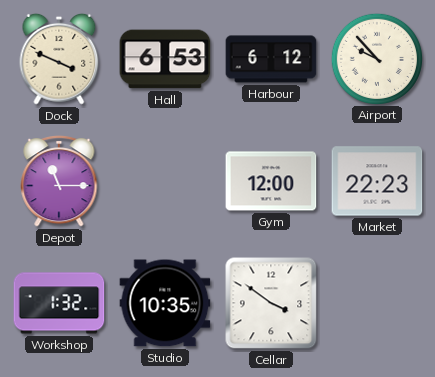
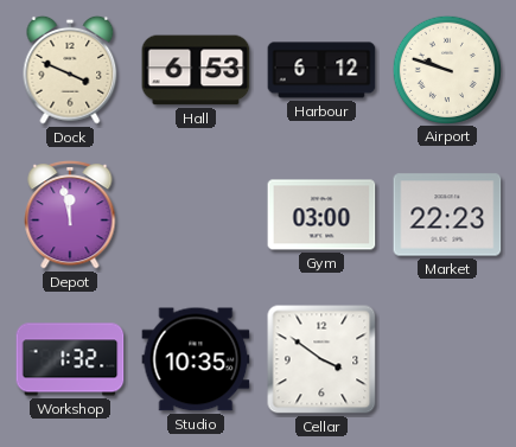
Airport: 9:53 -> 9:48 (446, 69)
Depot: 11:15 -> 11:58 (70, 216)
Gym: 12:00 -> 03:00 (321, 215)
